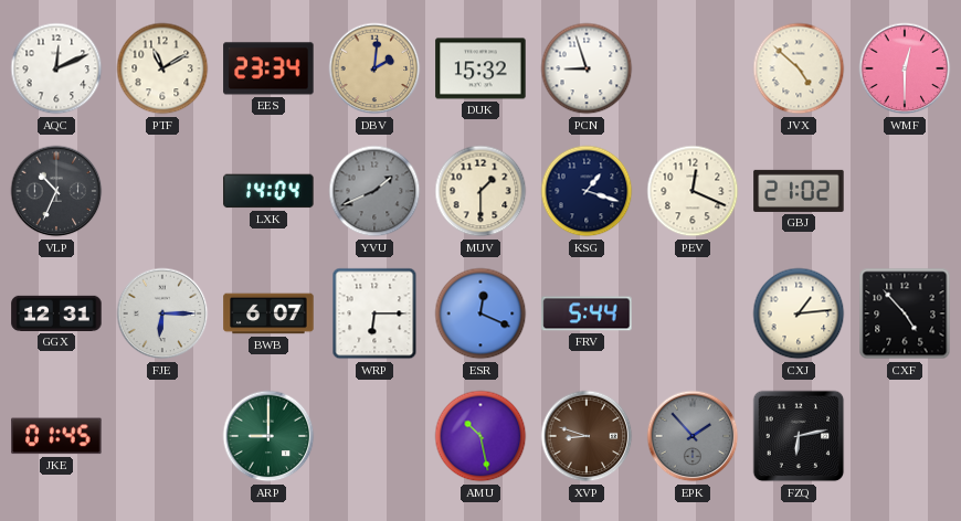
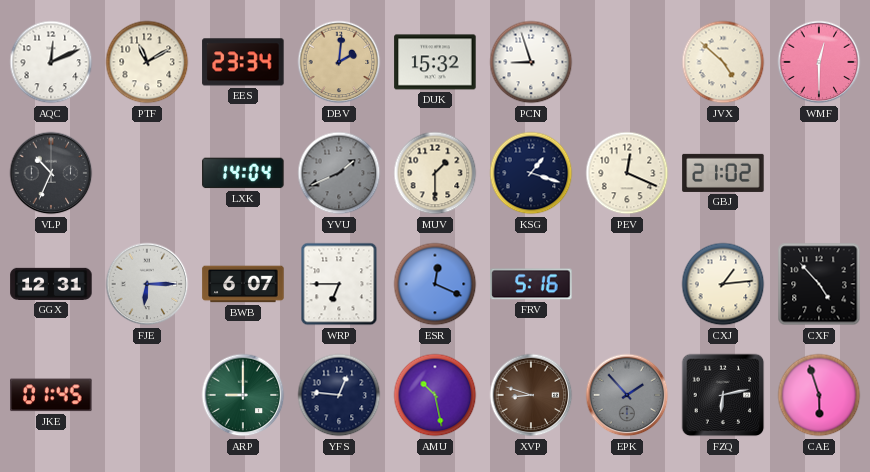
WRP: 6:15 -> 6:45 (339, 284)
FRV: 5:44 -> 5:16 (531, 284)
YFS: none -> 12:46 (339, 395)
CAE: none -> 5:57 (819, 395)
